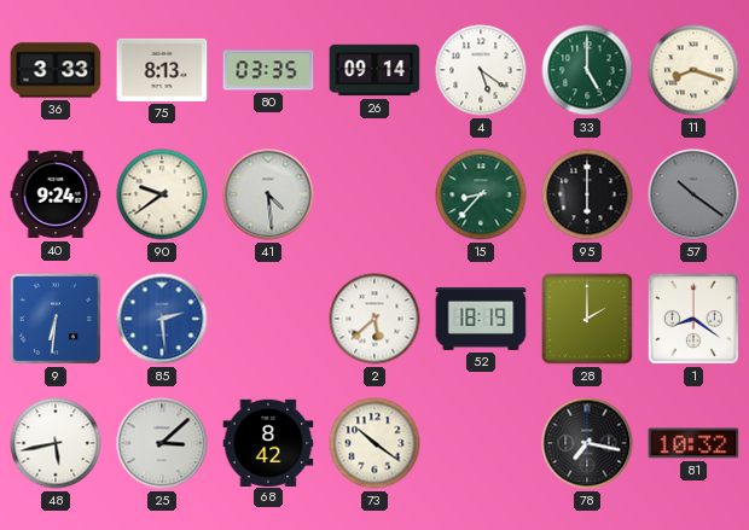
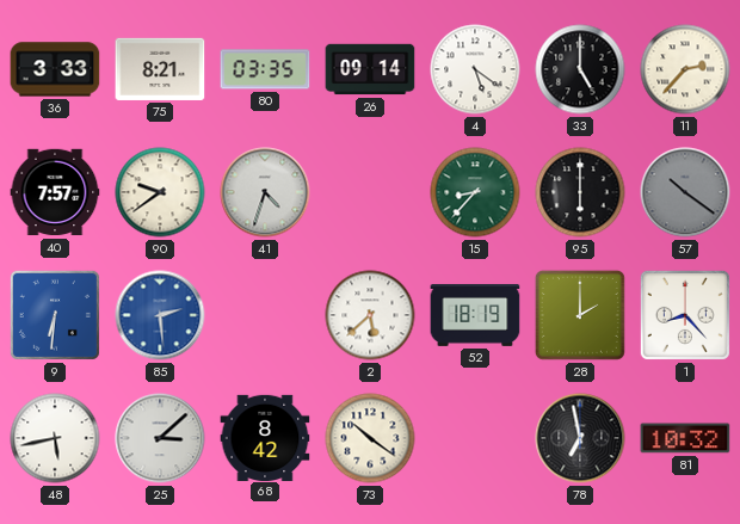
75: 8:13 -> 8:21 (160, 69)
33 dial: green -> black (580, 69)
11: 8:18 -> 2:37 (685, 69)
40: 9:24 -> 7:57 (55, 192)
41: 4:29 -> 4:33 (265, 192)
1: 8:21 -> 8:23 (685, 315)
78: 7:17 -> 6:58 (580, 438)
